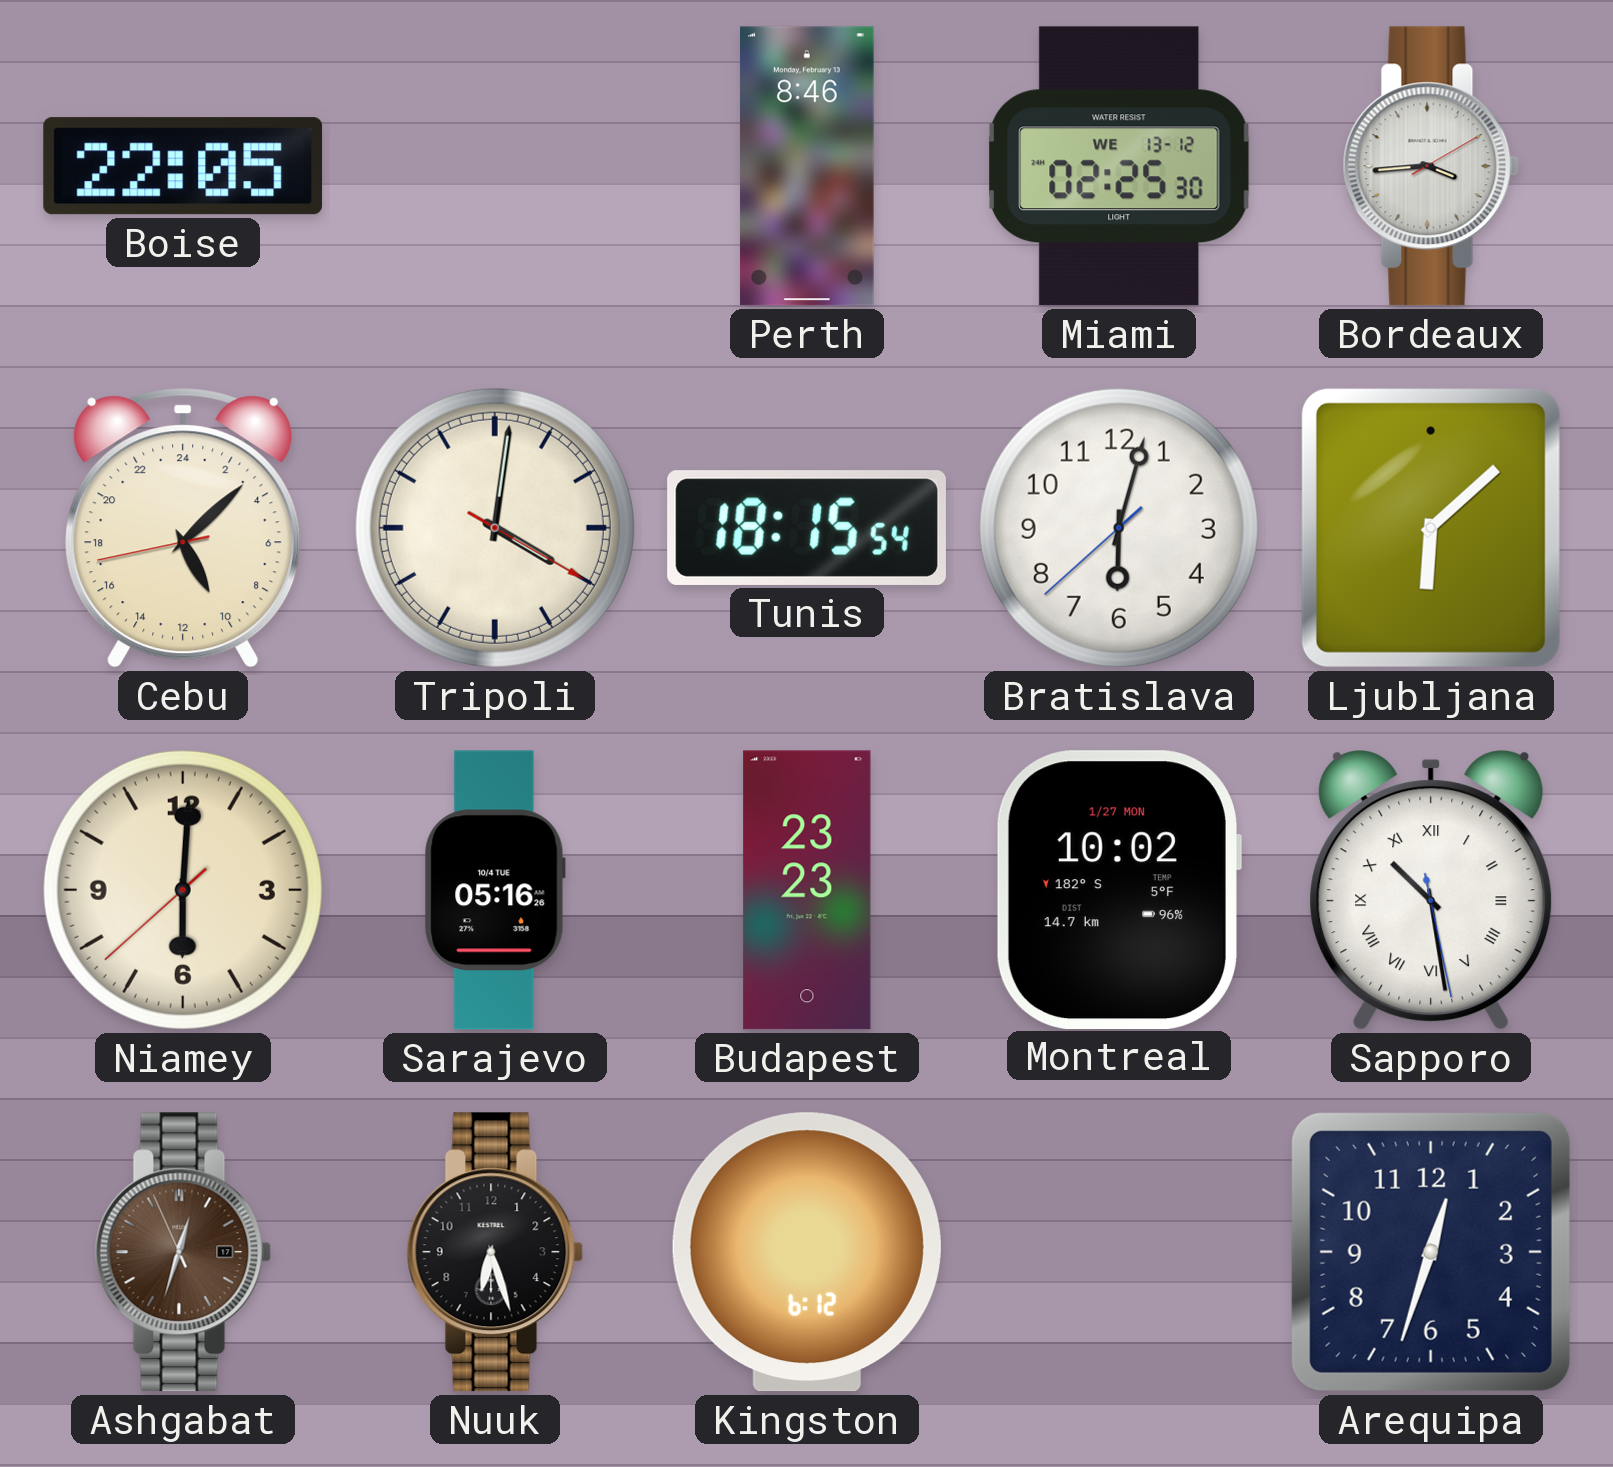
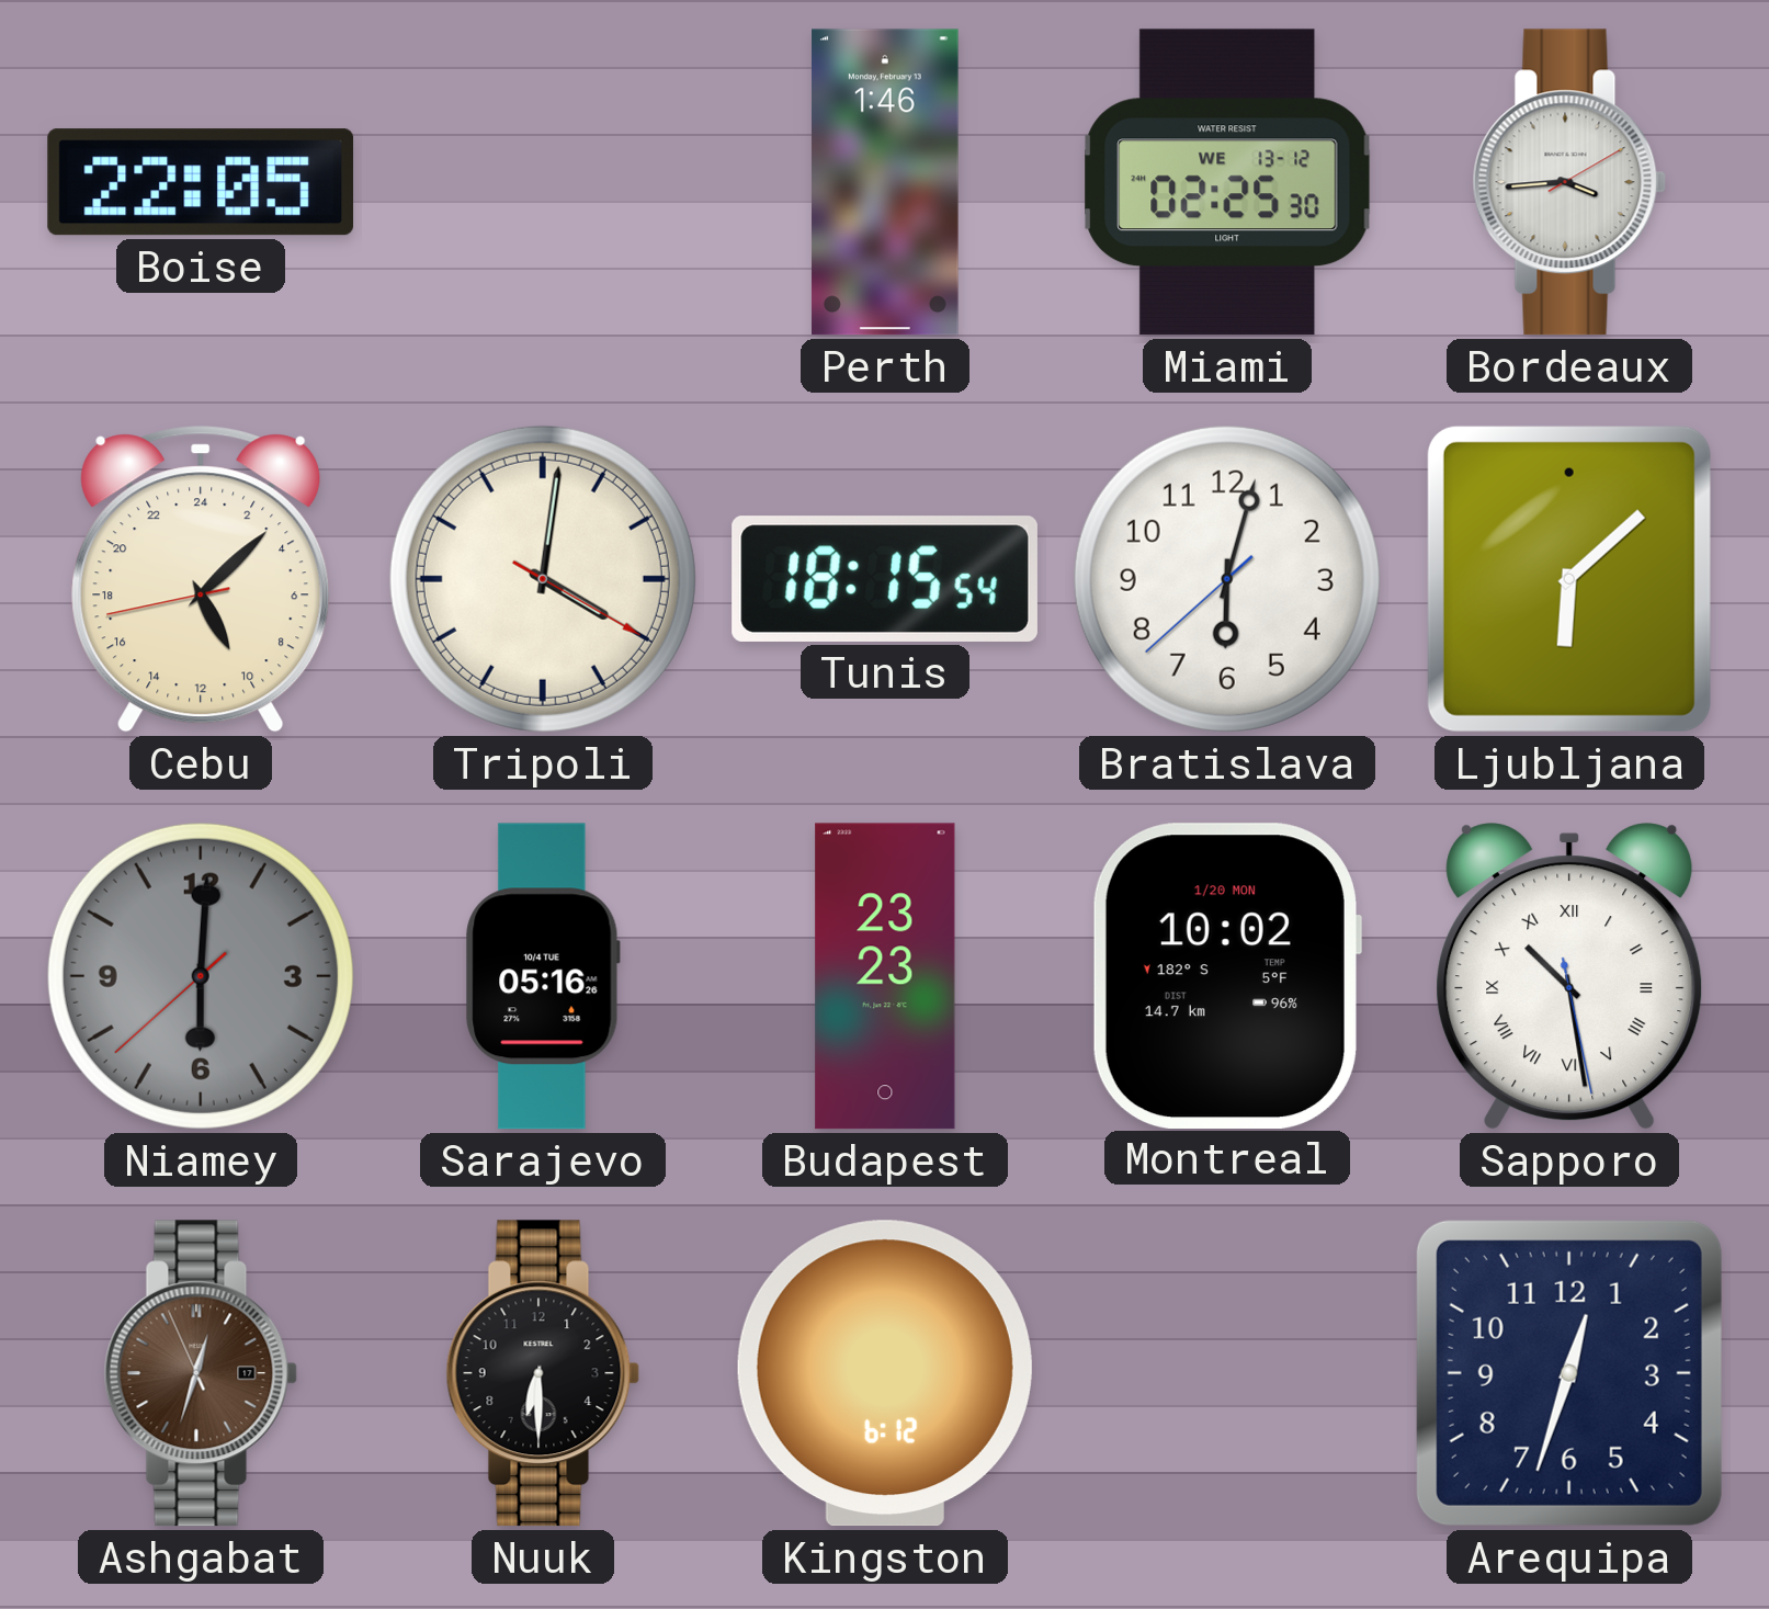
Perth: 8:46 -> 1:46 (886, 182)
Niamey dial: cream -> grey (201, 976)
Montreal date: 1/27 MON -> 1/20 MON (1226, 975)
Nuuk: 6:27 -> 6:30 (543, 1373)
